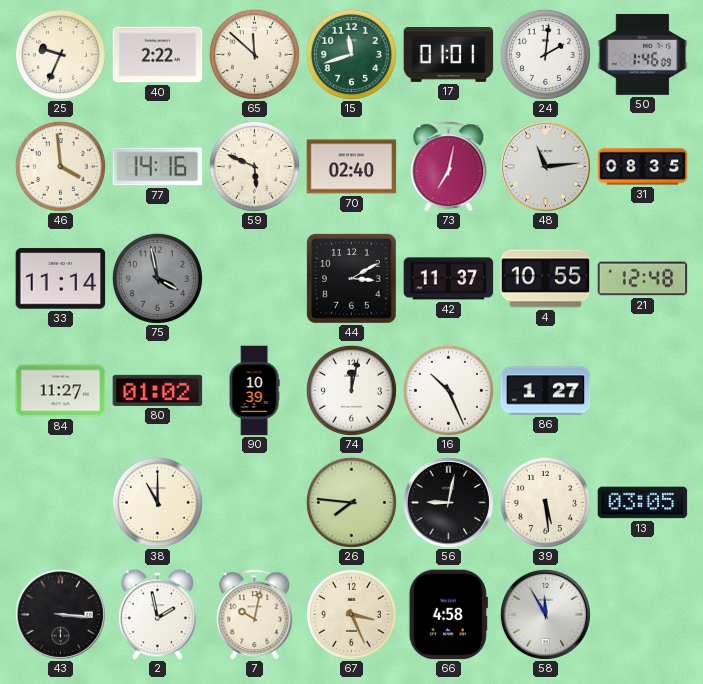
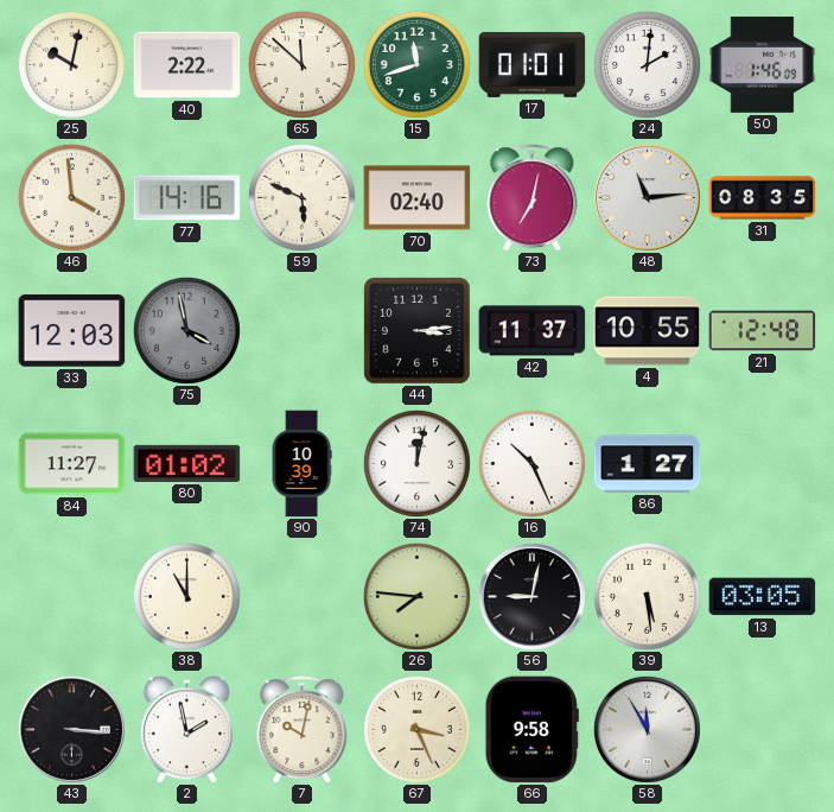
25: 9:34 -> 10:02 (71, 64)
33: 11:14 -> 12:03 (72, 331)
44: 3:10 -> 3:14 (418, 331)
66: 4:58 -> 9:58 (531, 730)
